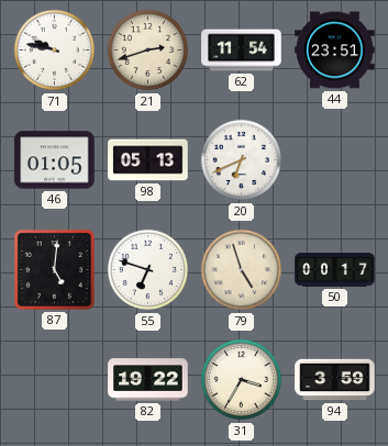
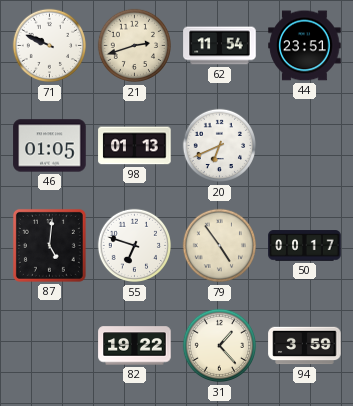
71: 9:47 -> 9:49 (50, 46)
98: 05:13 -> 01:13 (135, 146)
79: 4:57 -> 4:54 (220, 246)
31: 3:35 -> 1:23 (220, 346)
